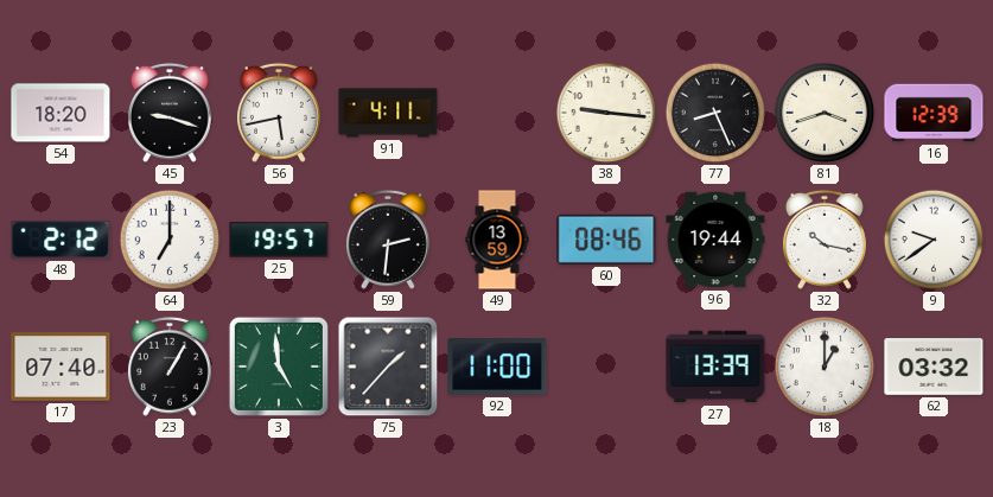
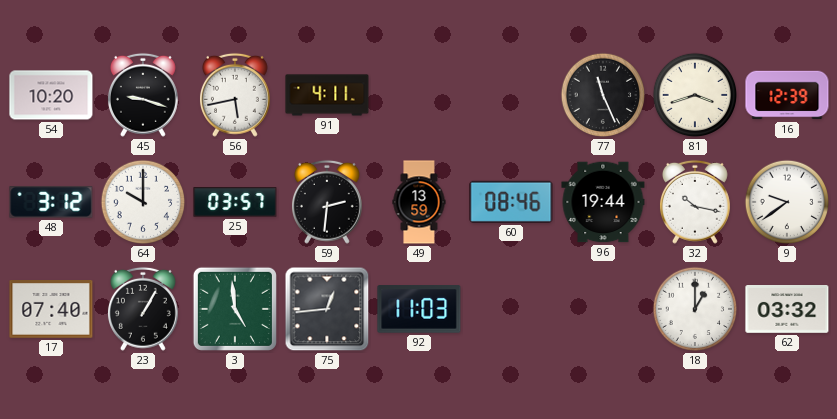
54: 18:20 -> 10:20 (51, 95)
38: 9:16 -> none (606, 113)
77: 8:26 -> 11:26 (603, 95)
48: 2:12 -> 3:12 (51, 203)
64: 7:00 -> 10:00 (143, 202)
25: 19:57 -> 03:57 (235, 202)
75: 1:37 -> 12:44 (327, 309)
92: 11:00 -> 11:03 (419, 309)
27: 13:39 -> none (715, 367)
